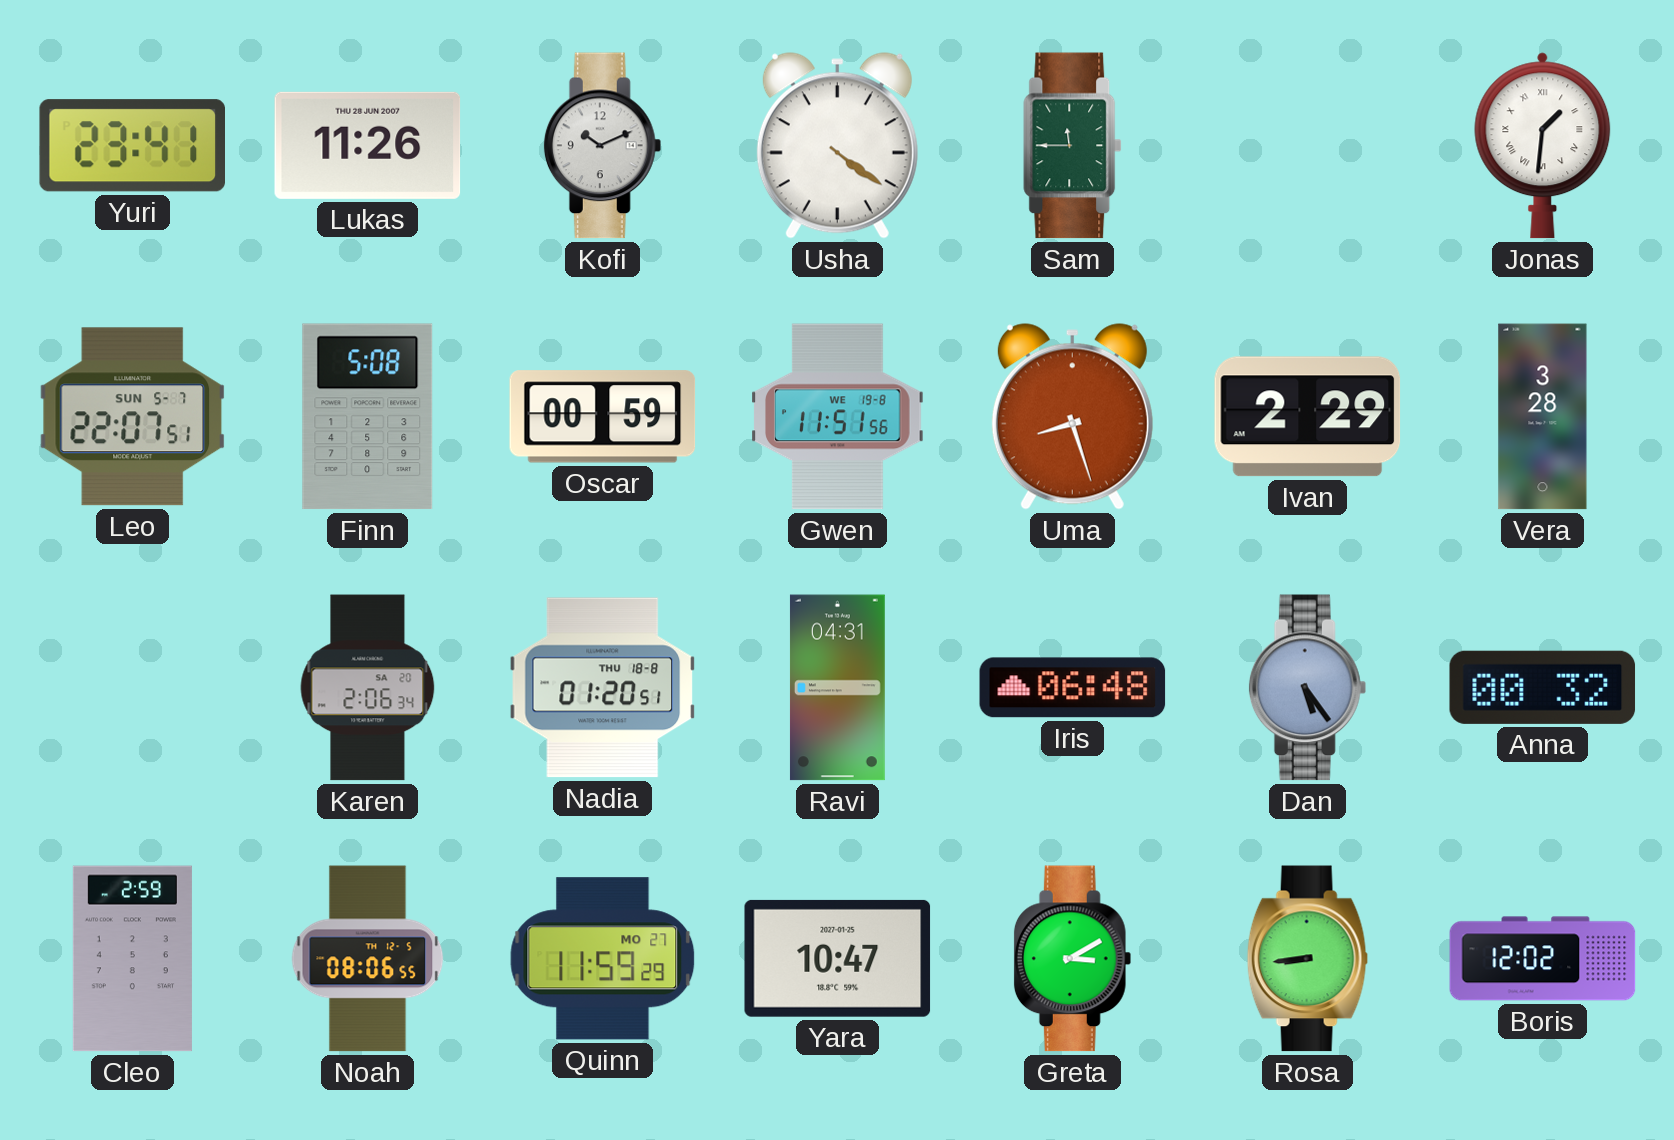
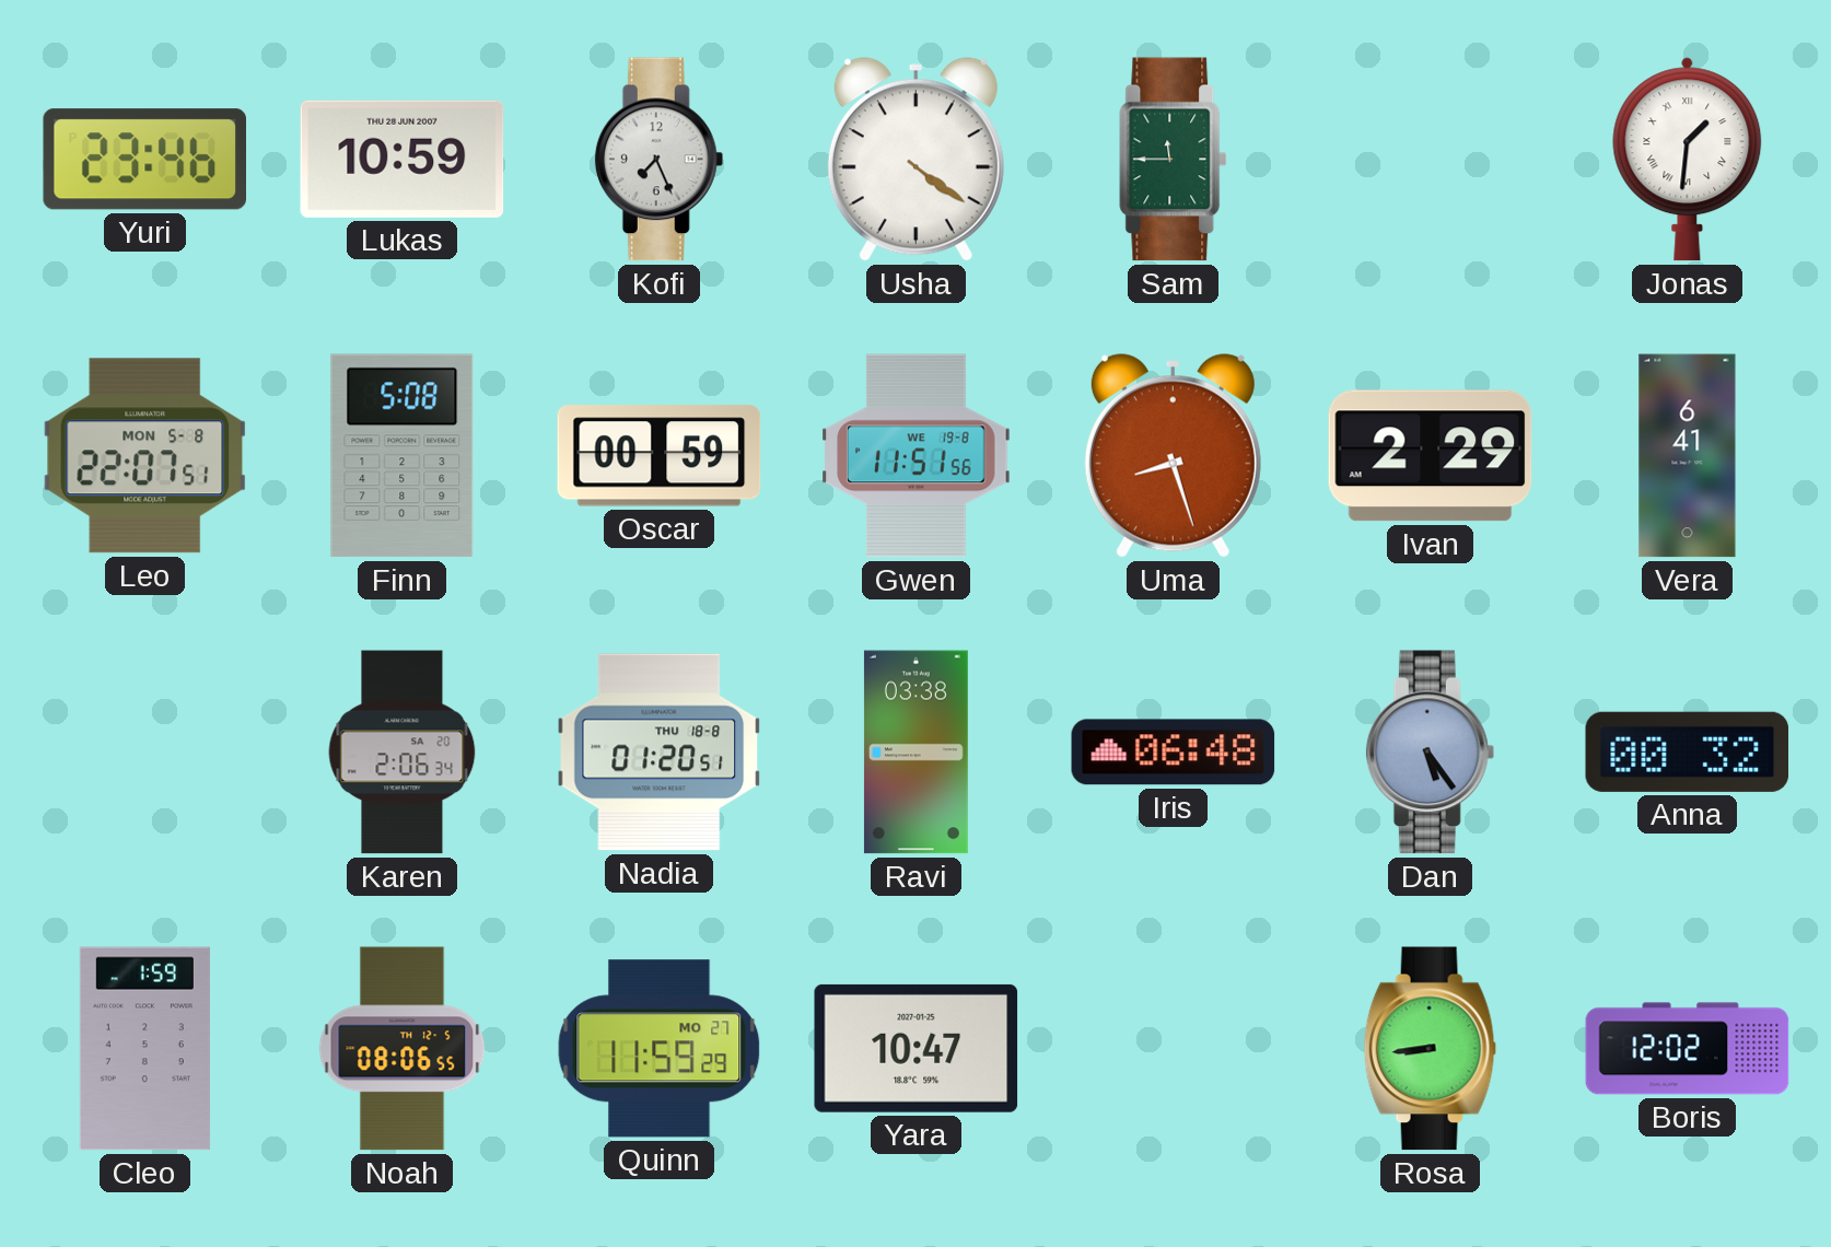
Yuri: 23:41 -> 23:46 (144, 160)
Lukas: 11:26 -> 10:59 (403, 159)
Kofi: 10:11 -> 7:26 (660, 160)
Leo date: SUN 5-7 -> MON 5-8 (145, 456)
Vera: 3:28 -> 6:41 (1688, 456)
Ravi: 04:31 -> 03:38 (915, 753)
Cleo: 2:59 -> 1:59 (144, 1049)
Greta: 3:10 -> none (1073, 959)
